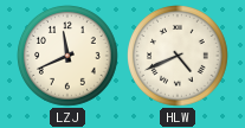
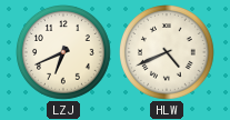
LZJ: 11:41 -> 6:41 (64, 53)
